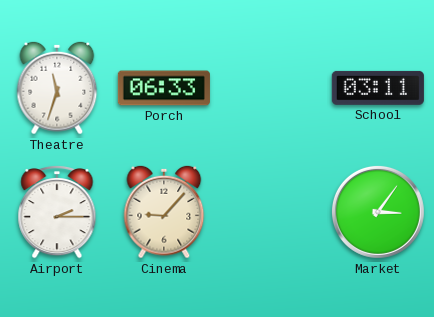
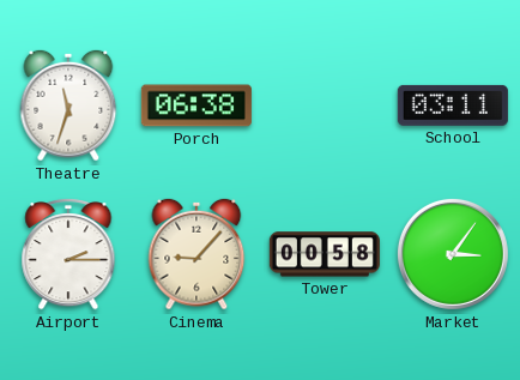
Porch: 06:33 -> 06:38 (196, 105)
Tower: none -> 00:58 (325, 254)
